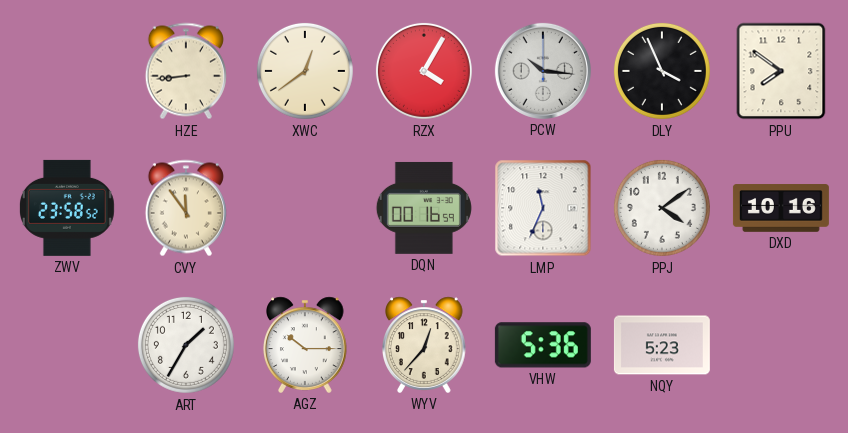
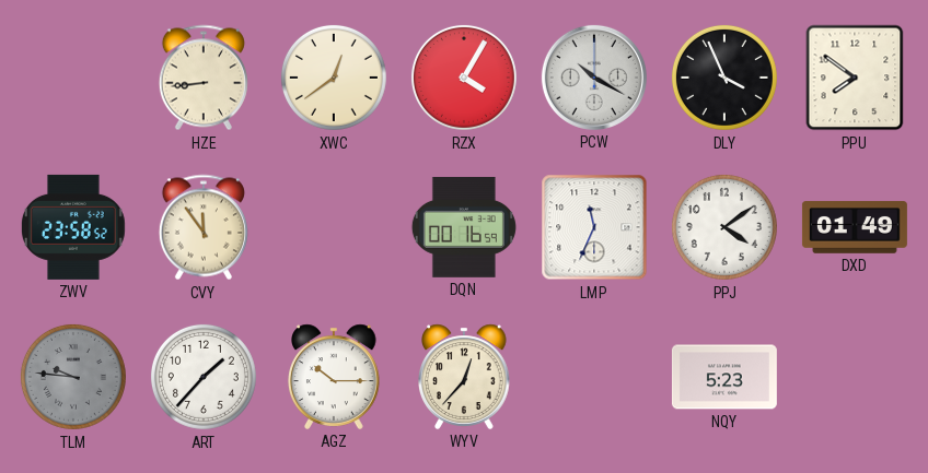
PCW: 10:16 -> 10:20 (594, 78)
DXD: 10:16 -> 01:49 (855, 227)
TLM: none -> 9:46 (73, 377)
ART: 1:35 -> 1:37 (204, 377)
VHW: 5:36 -> none (543, 345)
